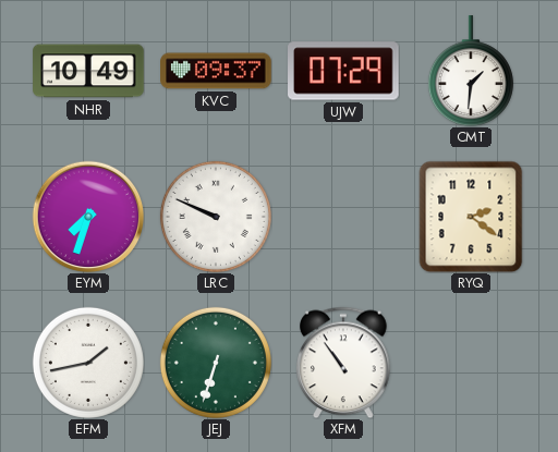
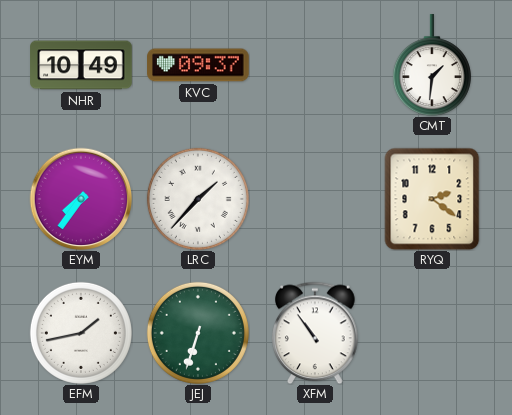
UJW: 07:29 -> none (343, 71)
EYM: 7:33 -> 7:36 (81, 199)
LRC: 9:49 -> 1:37 (198, 199)
